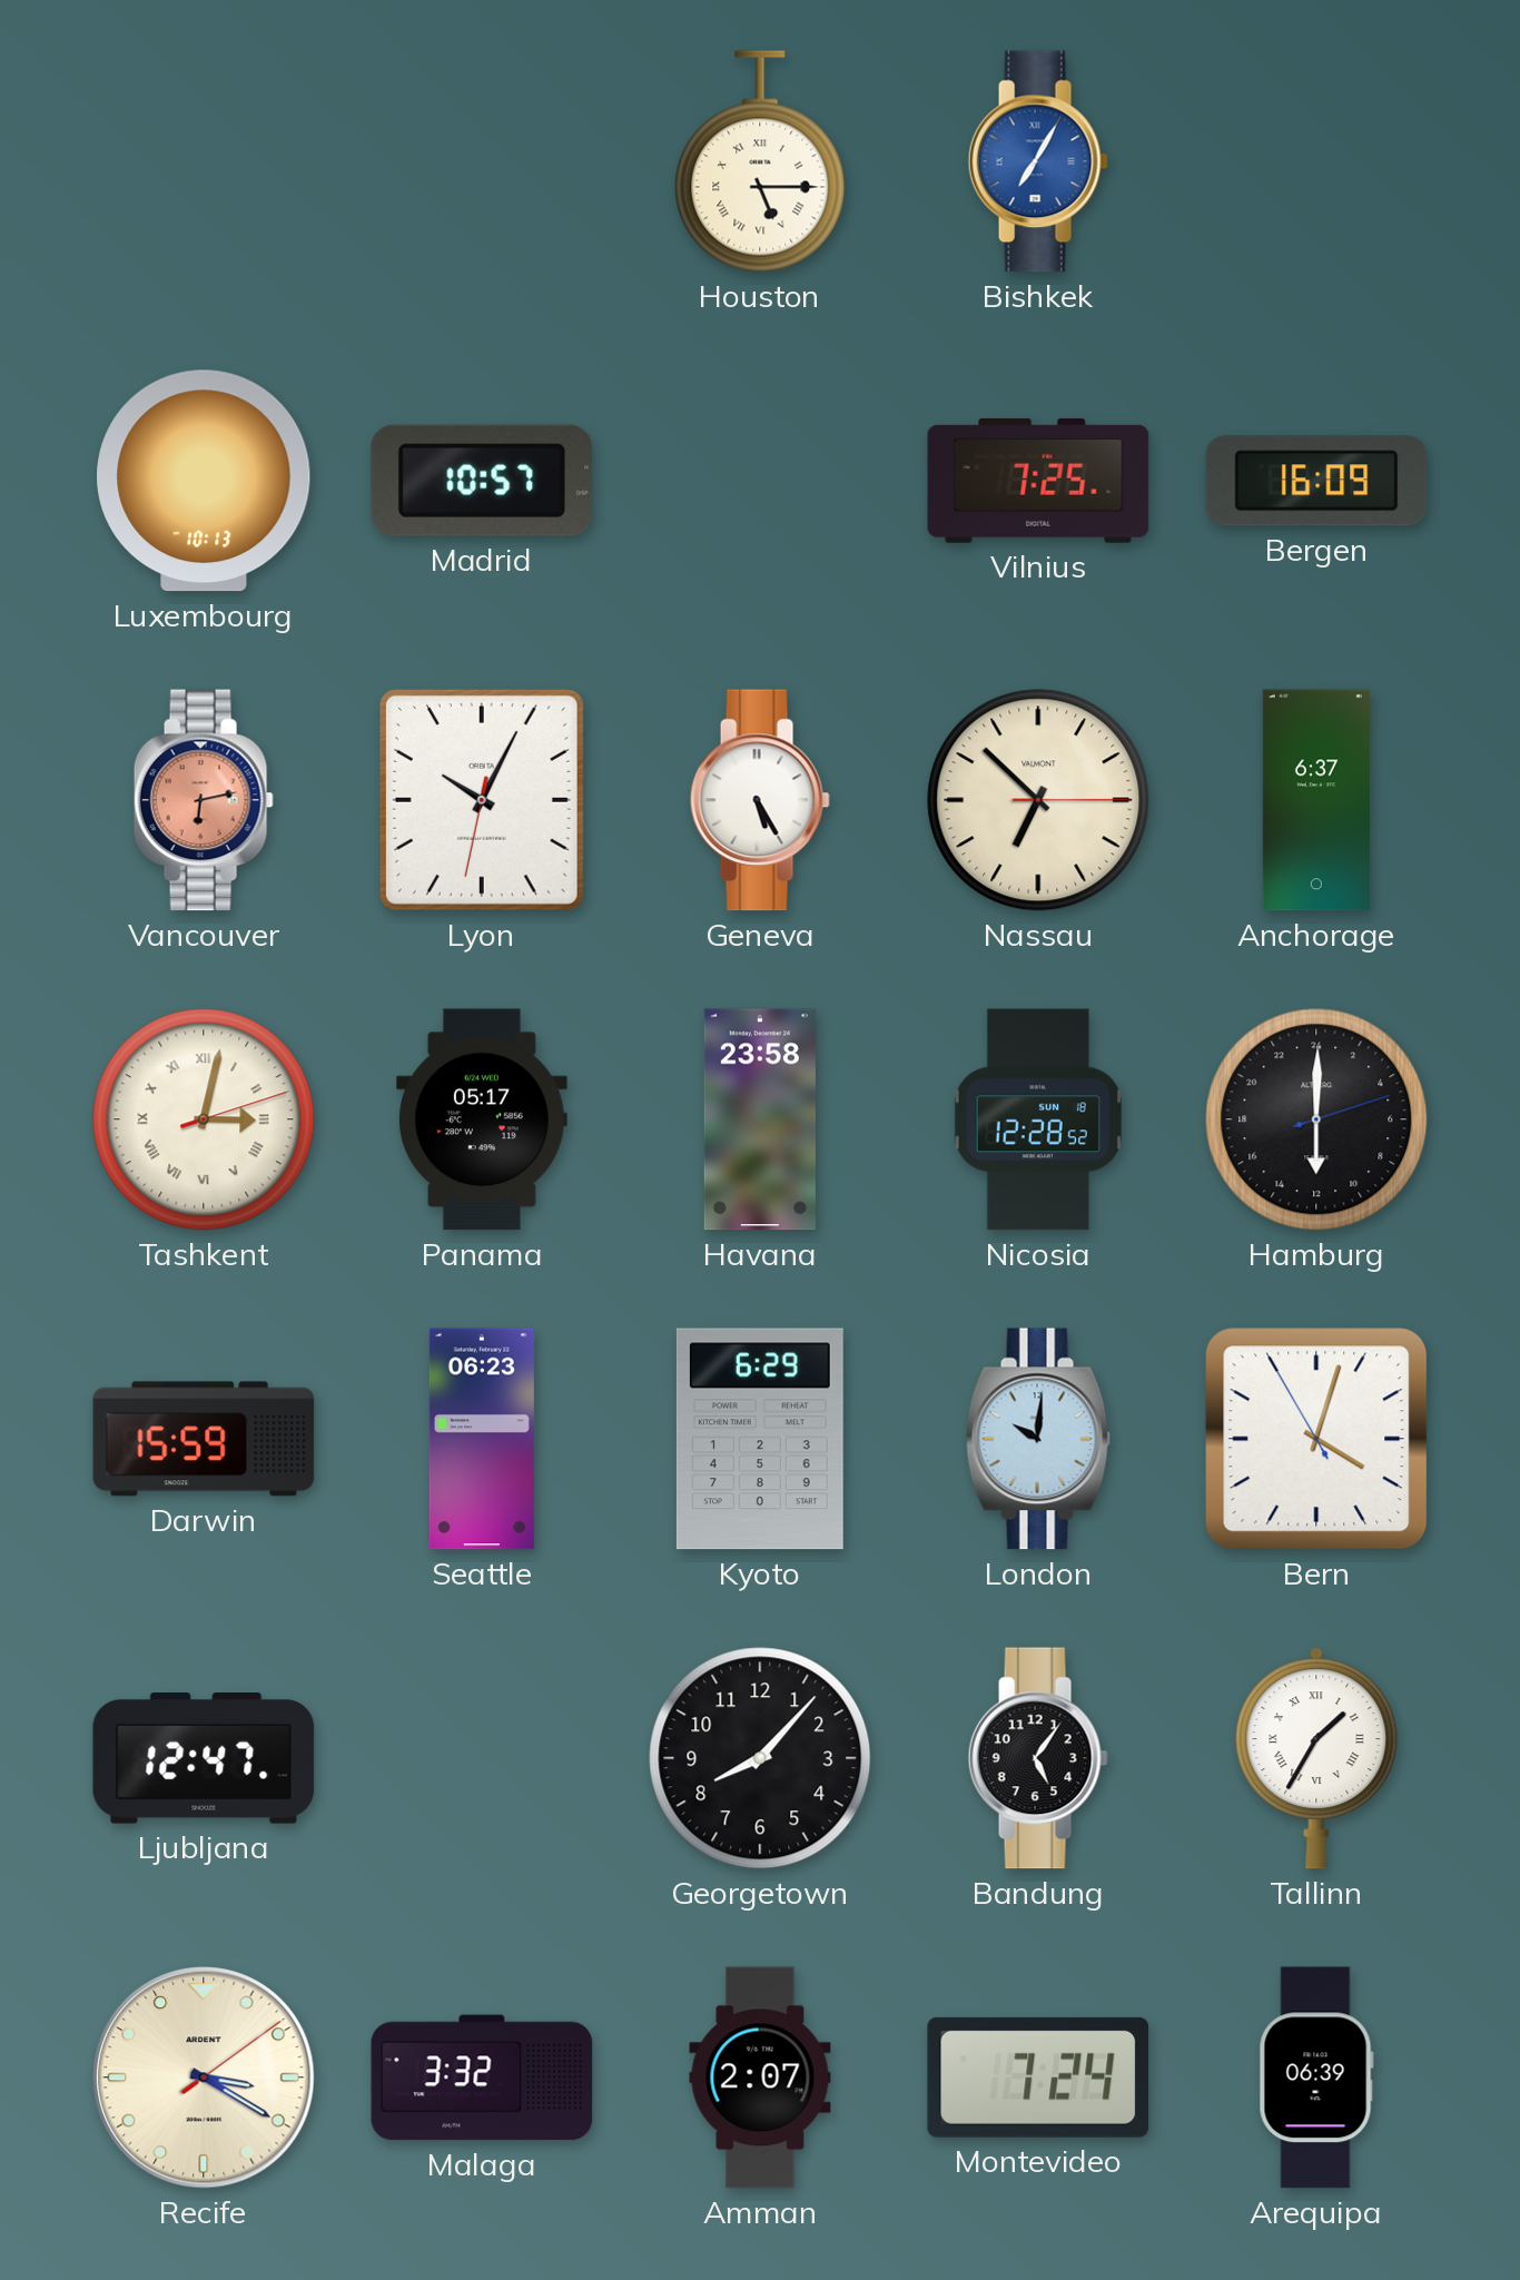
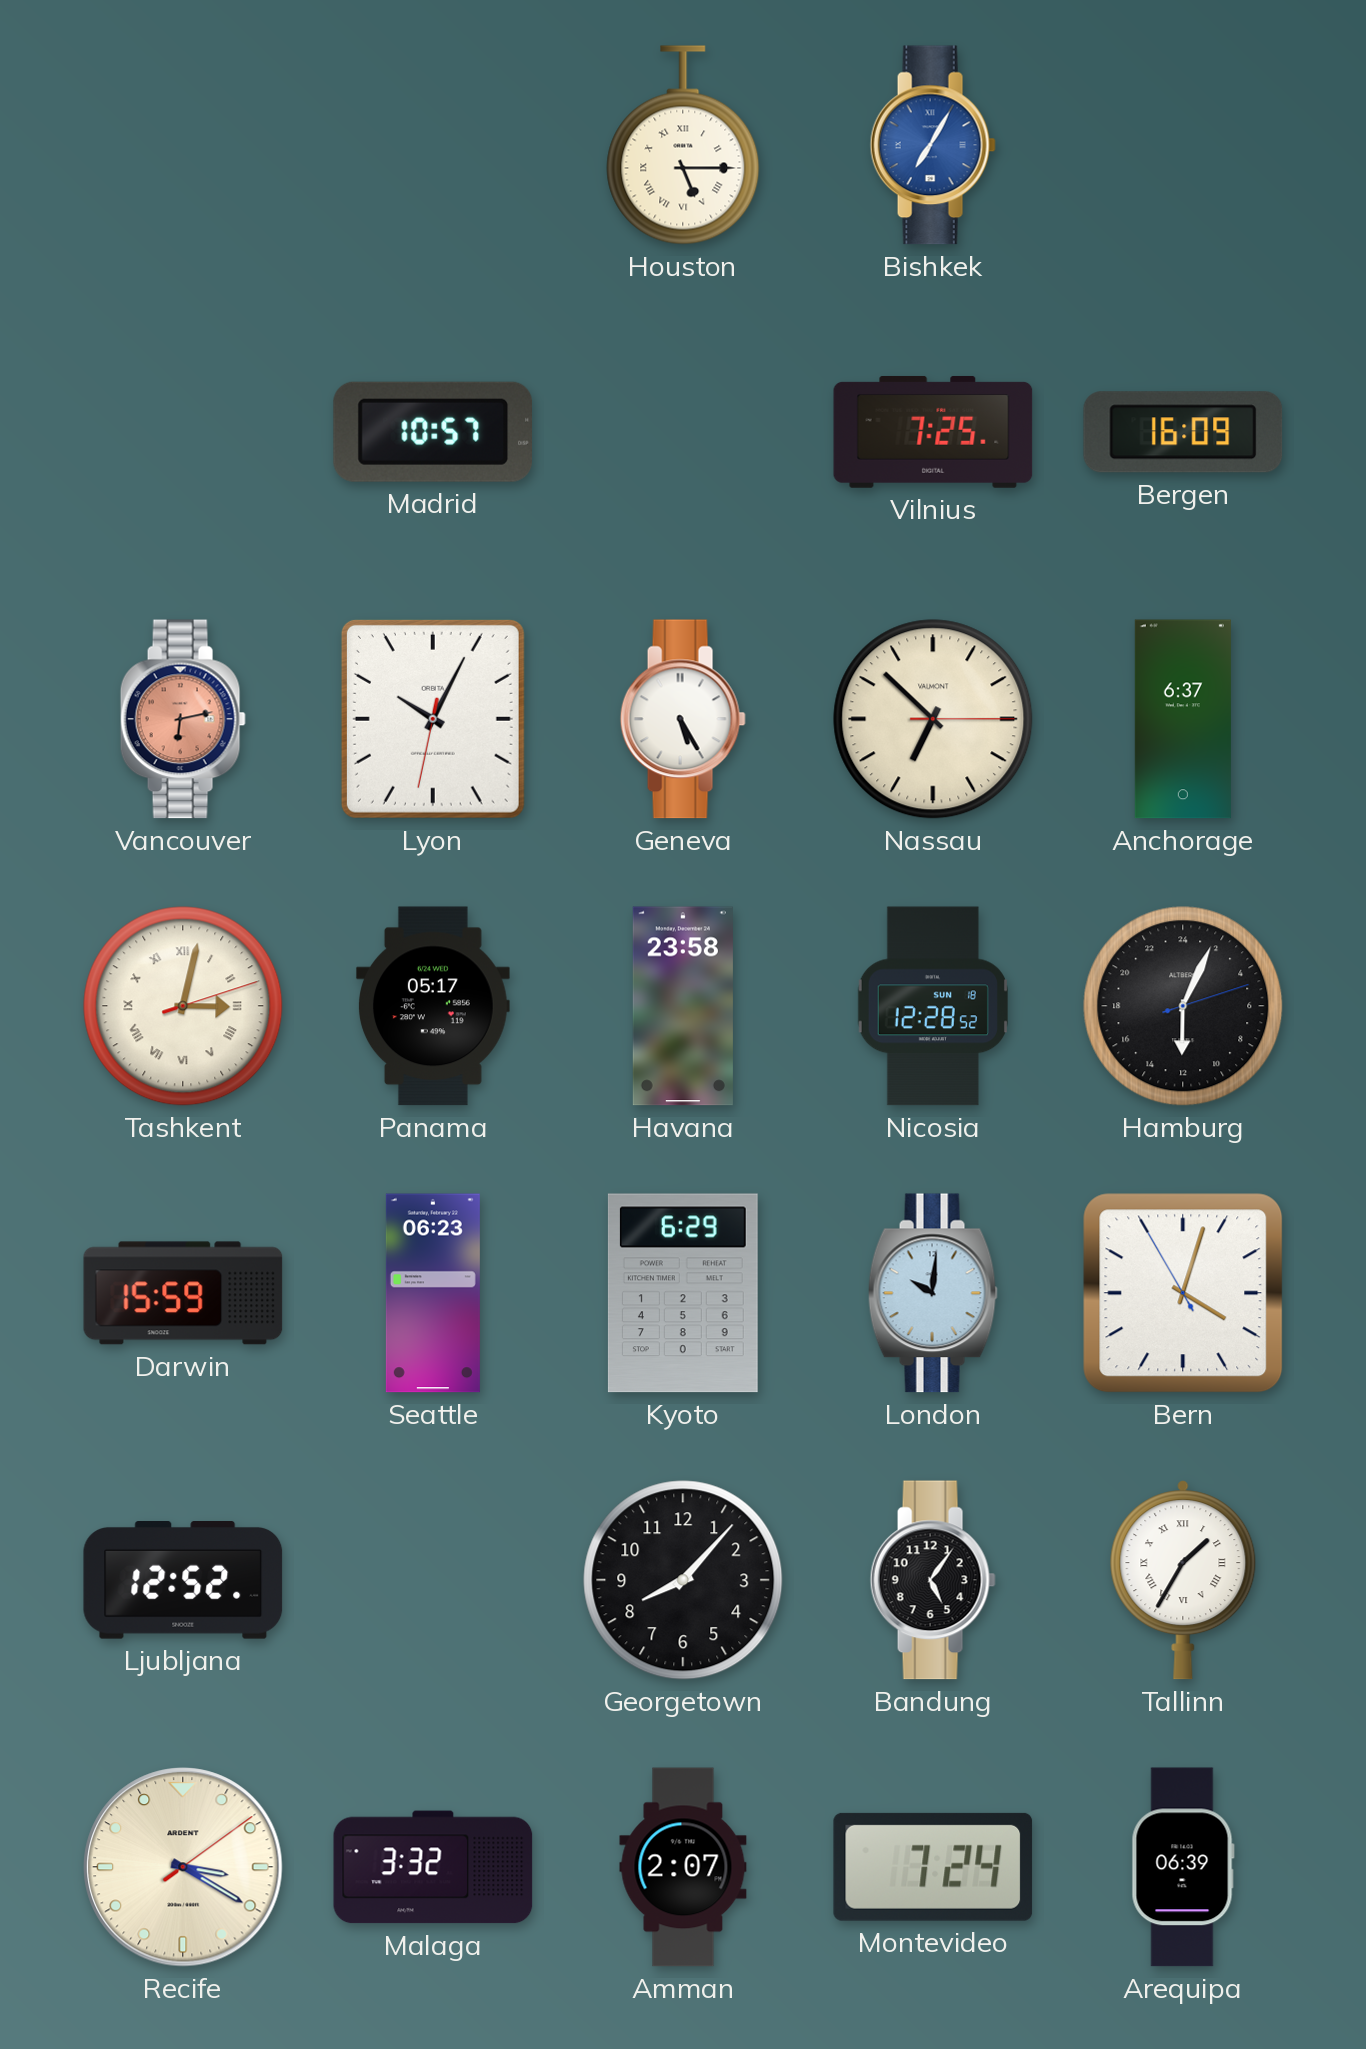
Luxembourg: 10:13 -> none (204, 481)
Hamburg: 12:00 -> 12:04 (1183, 1006)
Ljubljana: 12:47 -> 12:52 (183, 1581)
